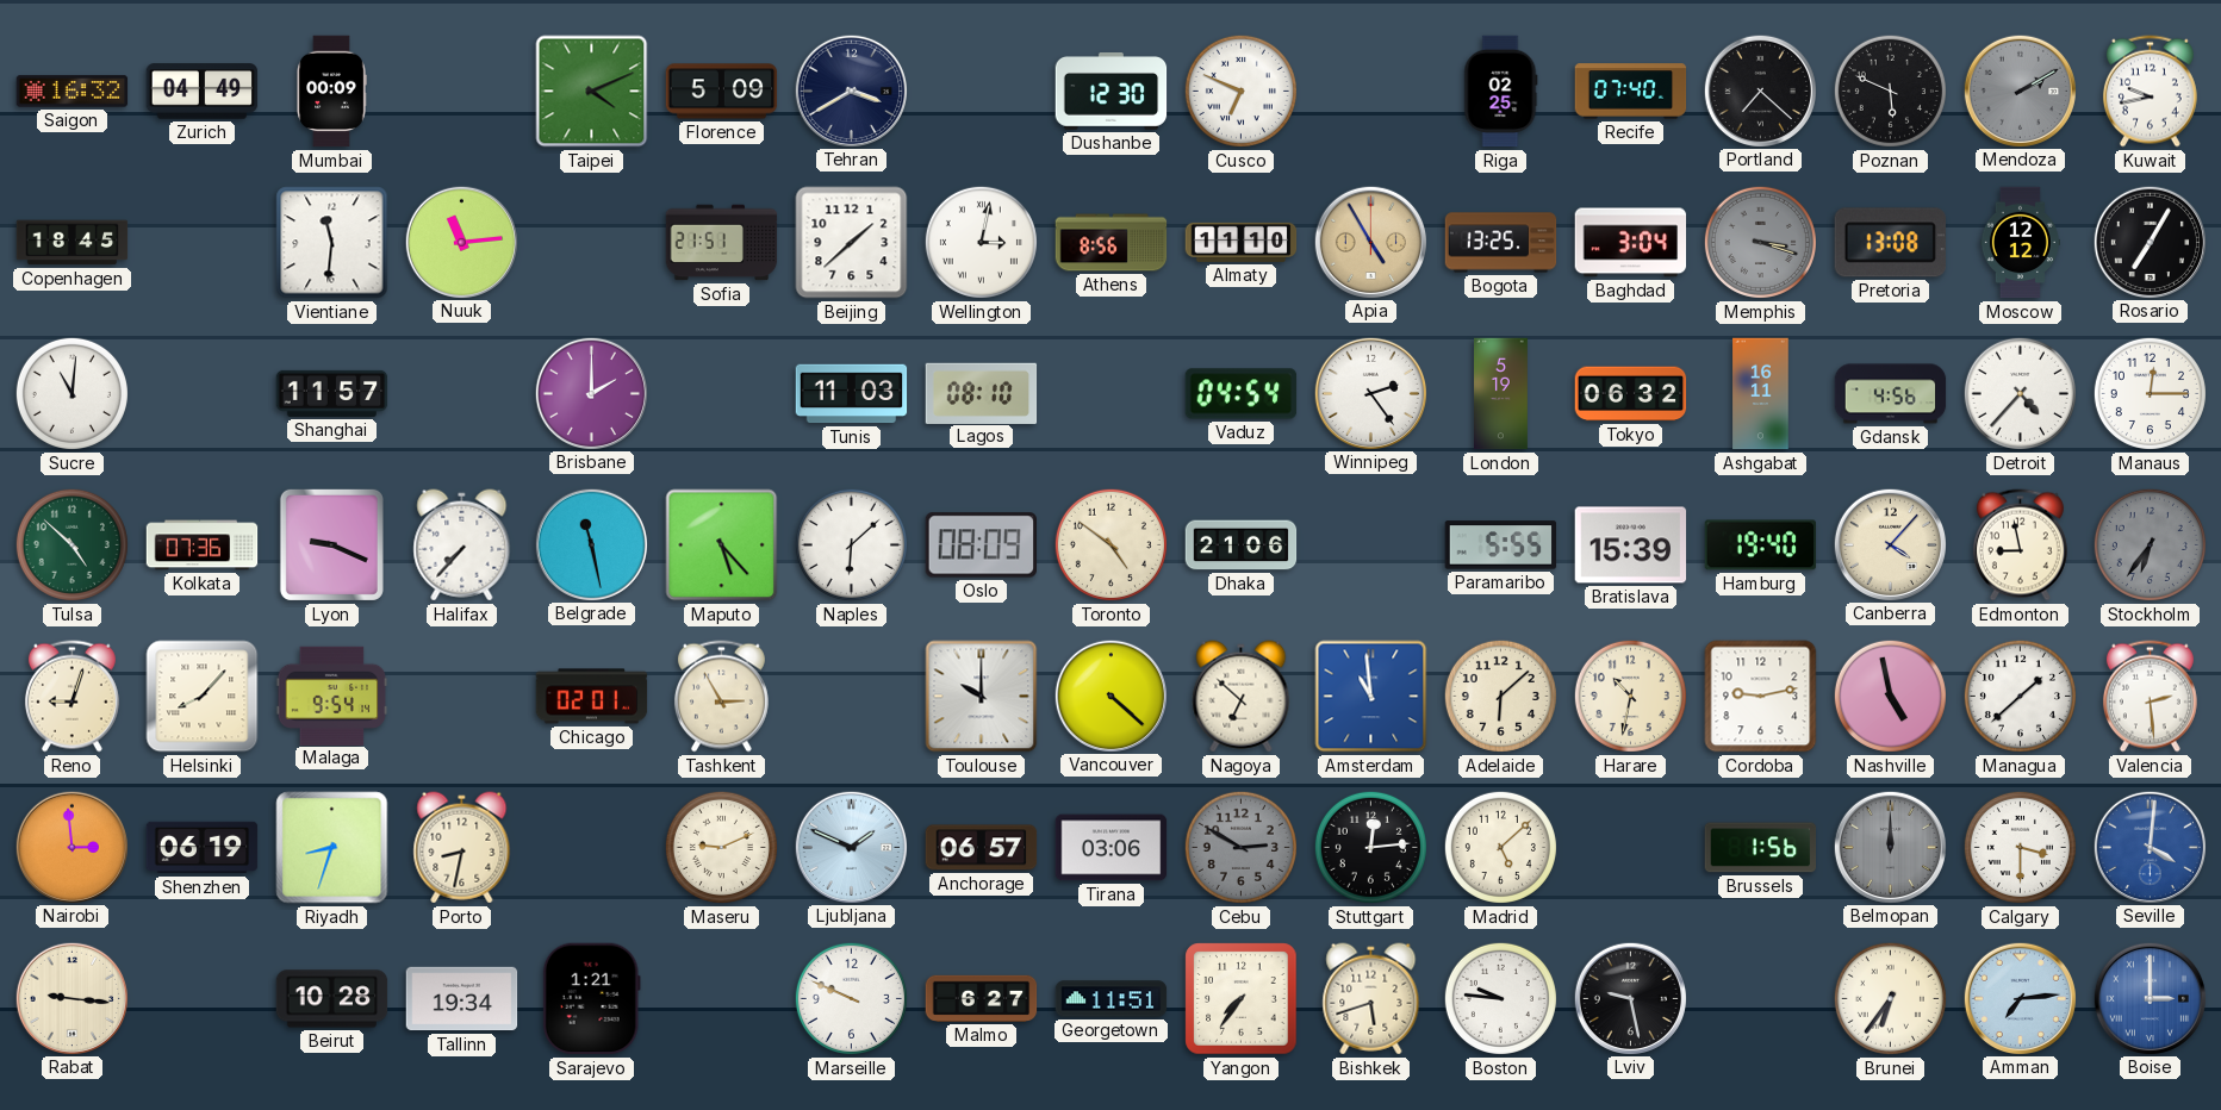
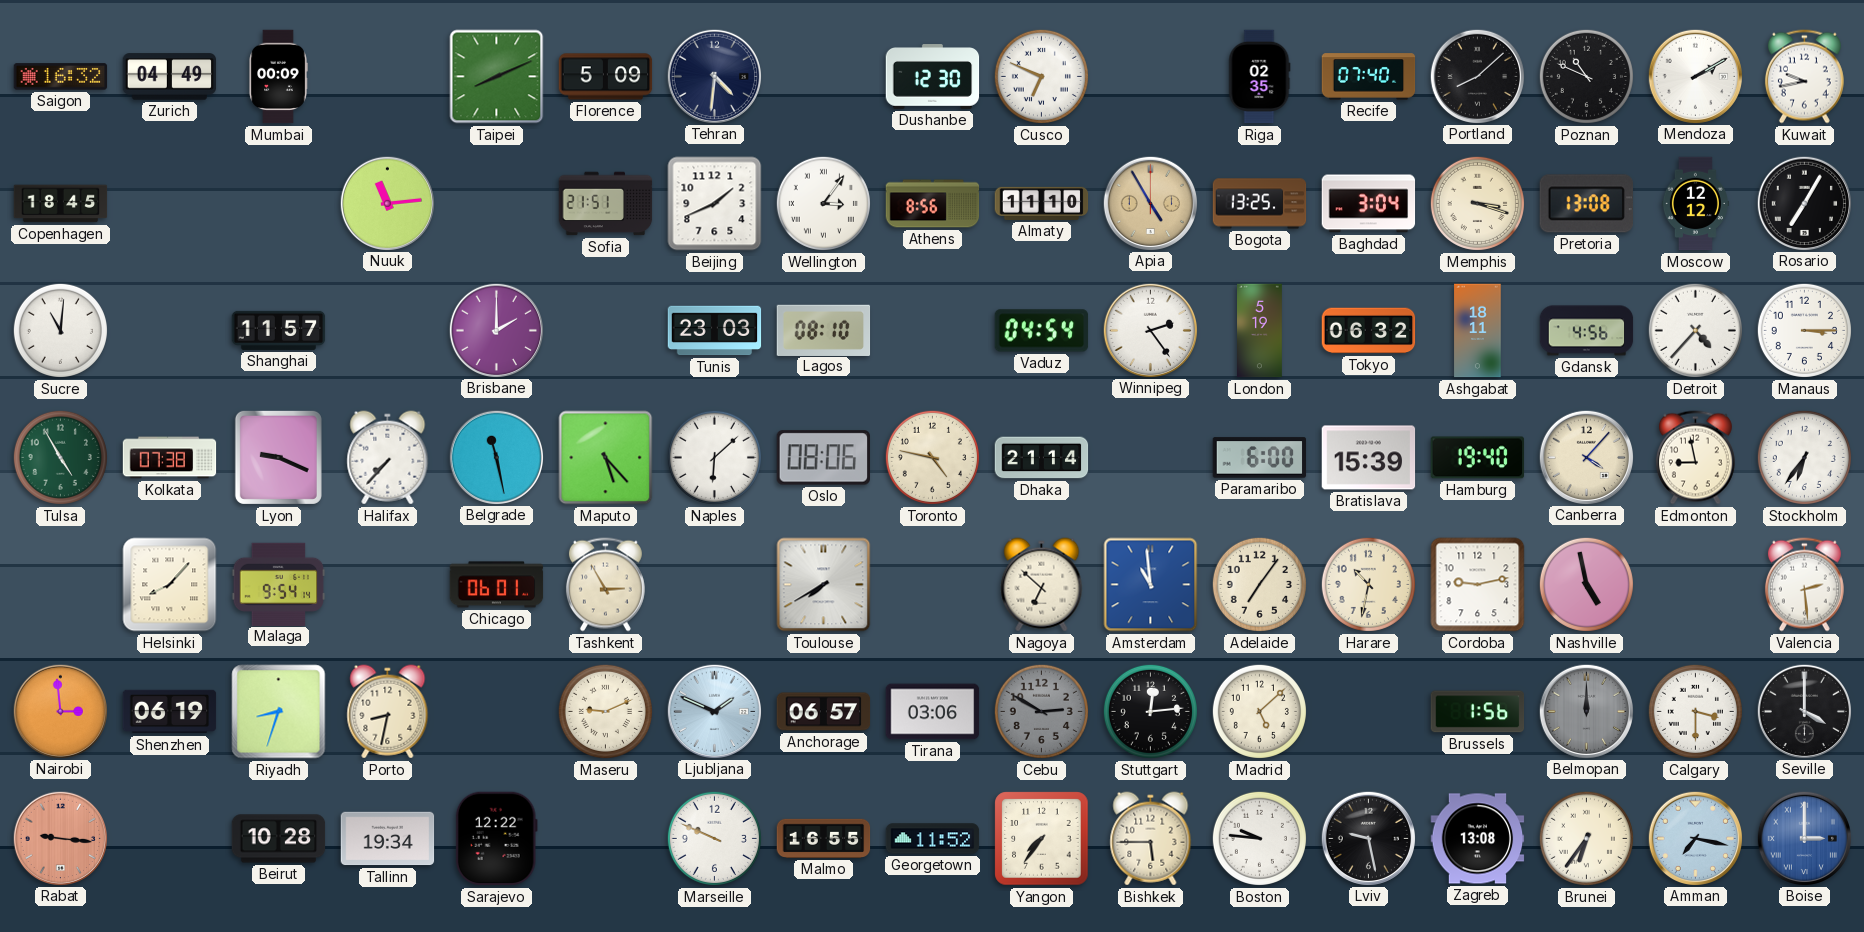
Taipei: 4:11 -> 8:11 (497, 77)
Tehran: 3:40 -> 4:31 (714, 76)
Riga: 02:25 -> 02:35 (1260, 77)
Portland: 7:22 -> 8:08 (1477, 76)
Poznan: 5:49 -> 10:49 (1586, 76)
Mendoza dial: grey -> white (1695, 76)
Vientiane: 11:31 -> none (332, 243)
Beijing: 1:38 -> 1:41 (715, 204)
Wellington: 3:02 -> 3:06 (823, 203)
Memphis dial: grey -> cream (1477, 203)
Tunis: 11:03 -> 23:03 (715, 331)
Ashgabat: 16:11 -> 18:11 (1478, 331)
Manaus: 12:15 -> 3:15 (1804, 330)
Tulsa: 4:52 -> 4:55 (60, 457)
Kolkata: 07:36 -> 07:38 (170, 458)
Oslo: 08:09 -> 08:06 (824, 458)
Toronto: 4:51 -> 4:47 (932, 457)
Dhaka: 21:06 -> 21:14 (1042, 458)
Paramaribo: 5:55 -> 6:00 (1260, 458)
Stockholm dial: grey -> white (1804, 457)
Reno: 9:03 -> none (71, 697)
Chicago: 02:01 -> 06:01 (497, 585)
Toulouse: 10:00 -> 7:40 (824, 585)
Vancouver: 4:22 -> none (1110, 696)
Adelaide: 6:08 -> 7:06 (1259, 584)
Managua: 1:38 -> none (2020, 696)
Seville: 4:01 -> 4:00 (1804, 711)
Seville dial: blue -> black (1804, 711)
Rabat dial: cream -> salmon (60, 838)
Sarajevo: 1:21 -> 12:22 (496, 839)
Malmo: 6:27 -> 16:55 (824, 838)
Georgetown: 11:51 -> 11:52 (933, 839)
Bishkek: 5:42 -> 5:45 (1151, 839)
Zagreb: none -> 13:08 (1478, 839)
Amman: 7:14 -> 7:17 (1695, 838)
